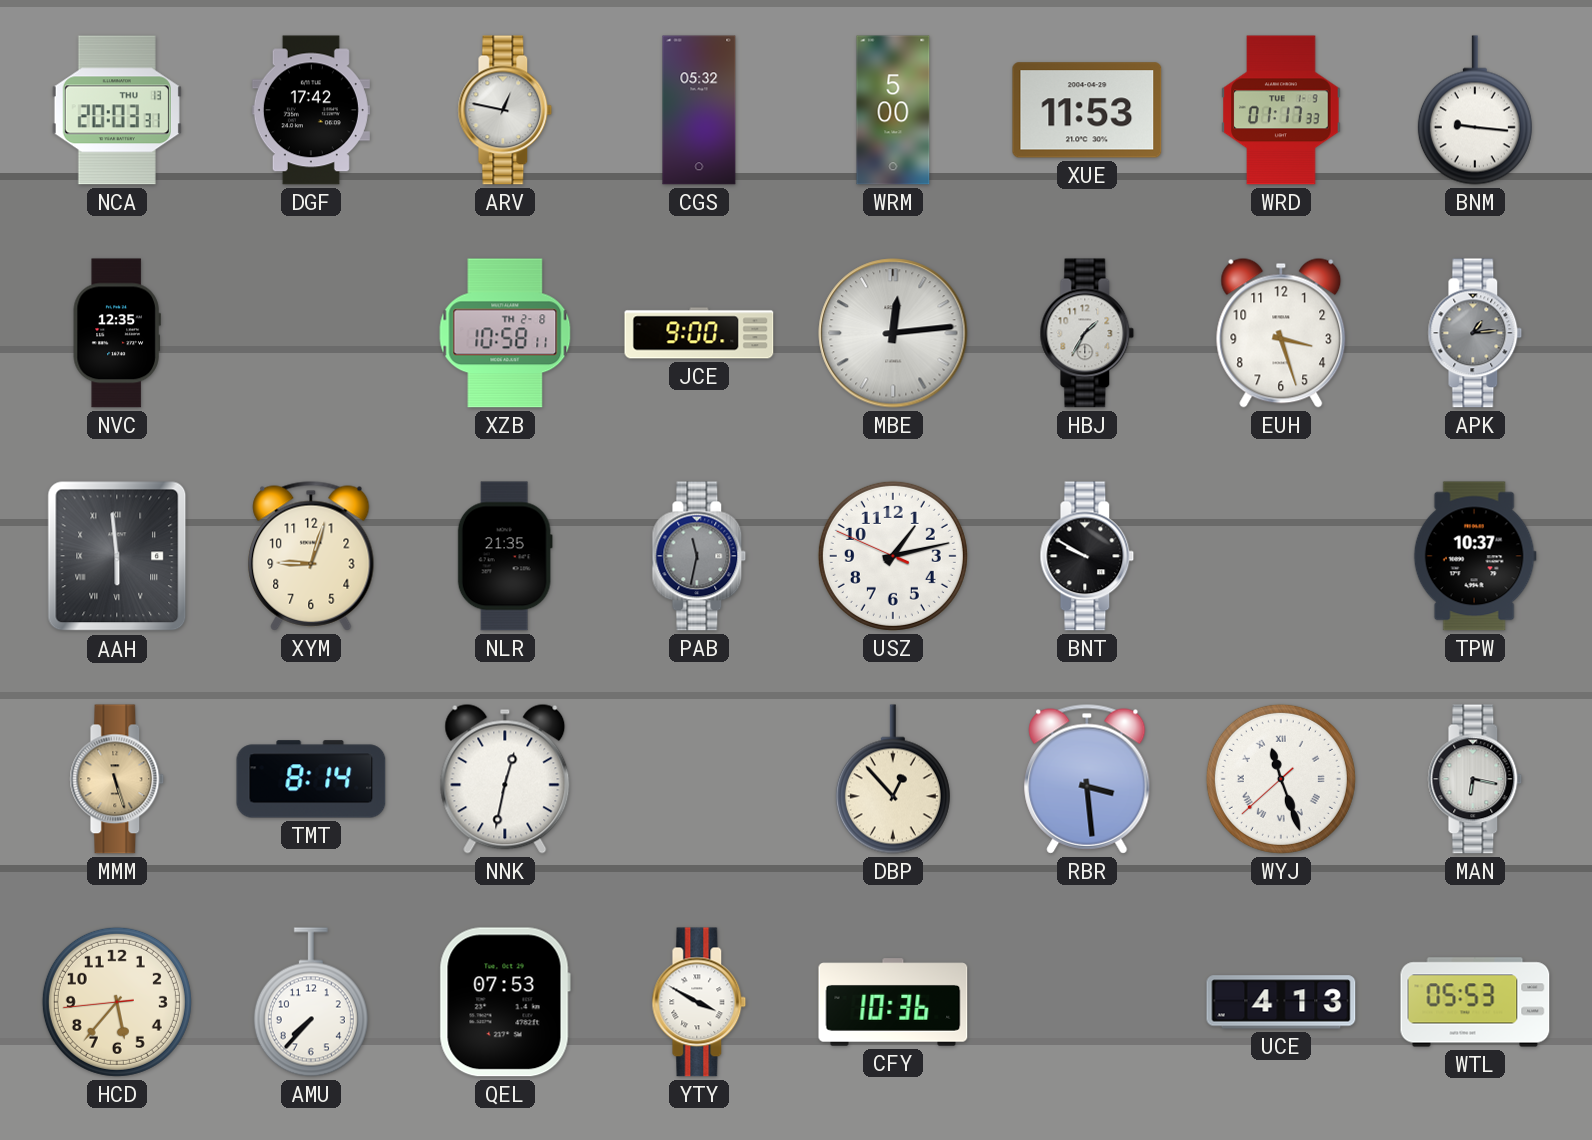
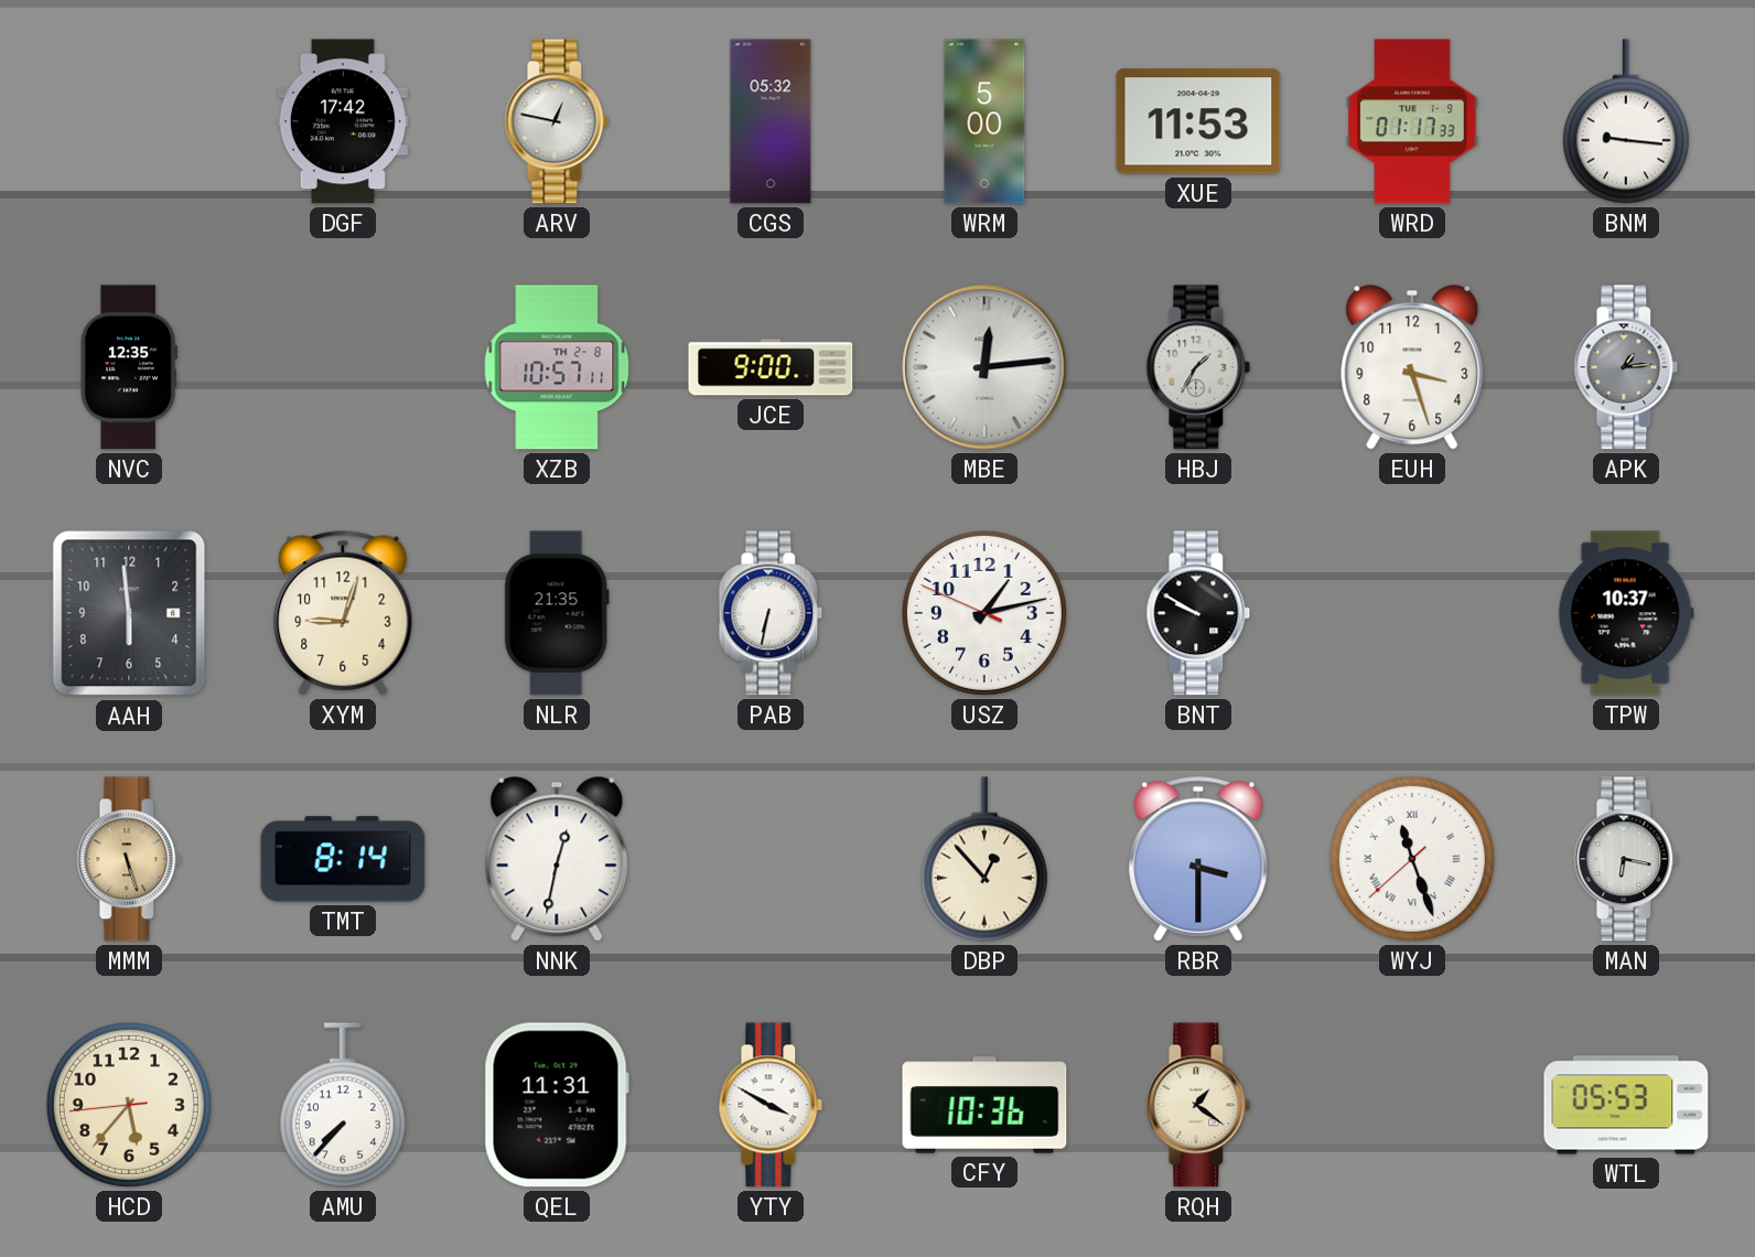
NCA: 20:03 -> none (117, 110)
XZB: 10:58 -> 10:57 (557, 367)
AAH numerals: Roman -> Arabic (129, 613)
PAB: 11:32 -> 6:32 (771, 613)
PAB dial: grey -> white (771, 613)
RBR: 3:29 -> 3:30 (1198, 859)
QEL: 07:53 -> 11:31 (557, 1105)
RQH: none -> 1:21 (1198, 1105)
UCE: 4:13 -> none (1281, 1002)
